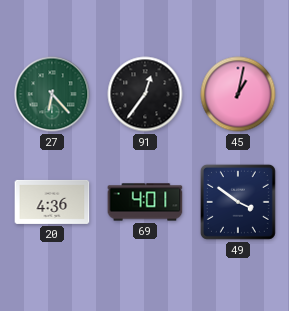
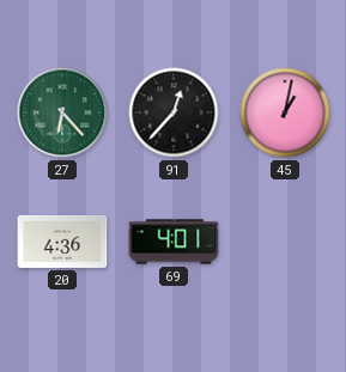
91: 12:36 -> 12:37 (174, 112)
49: 3:51 -> none (238, 202)
